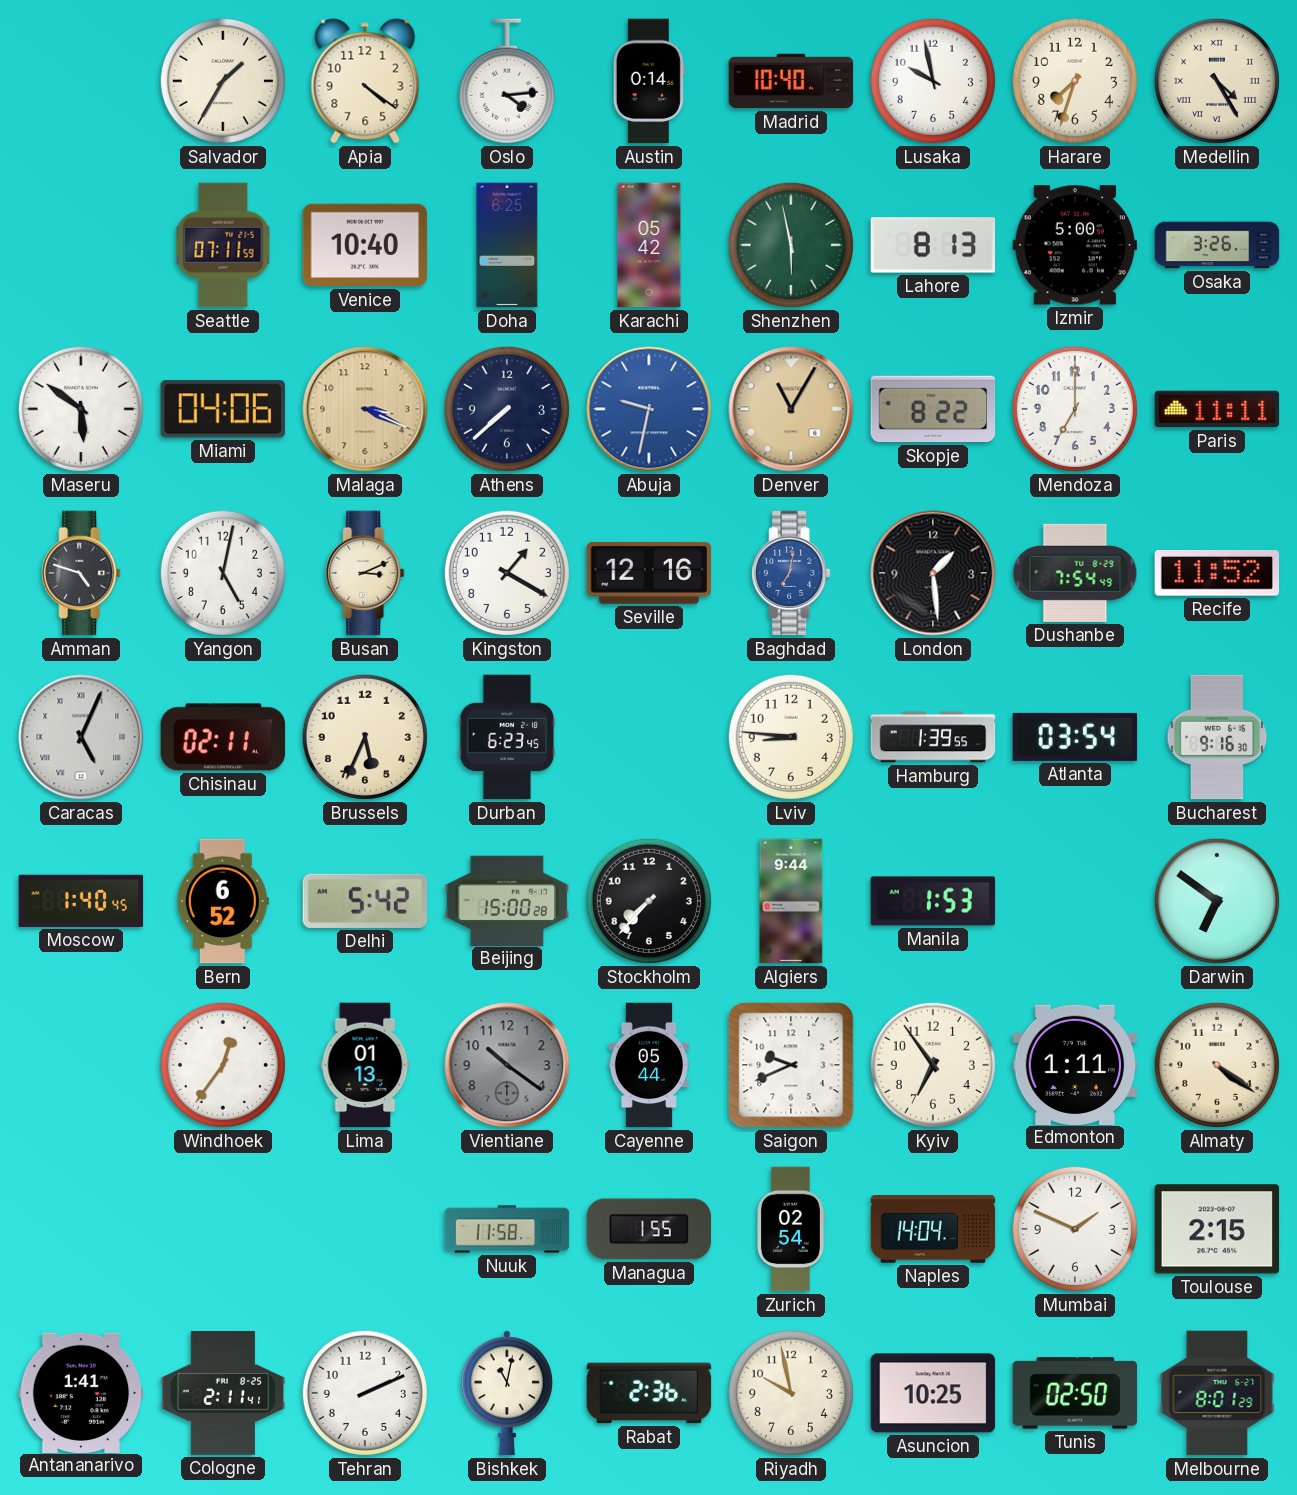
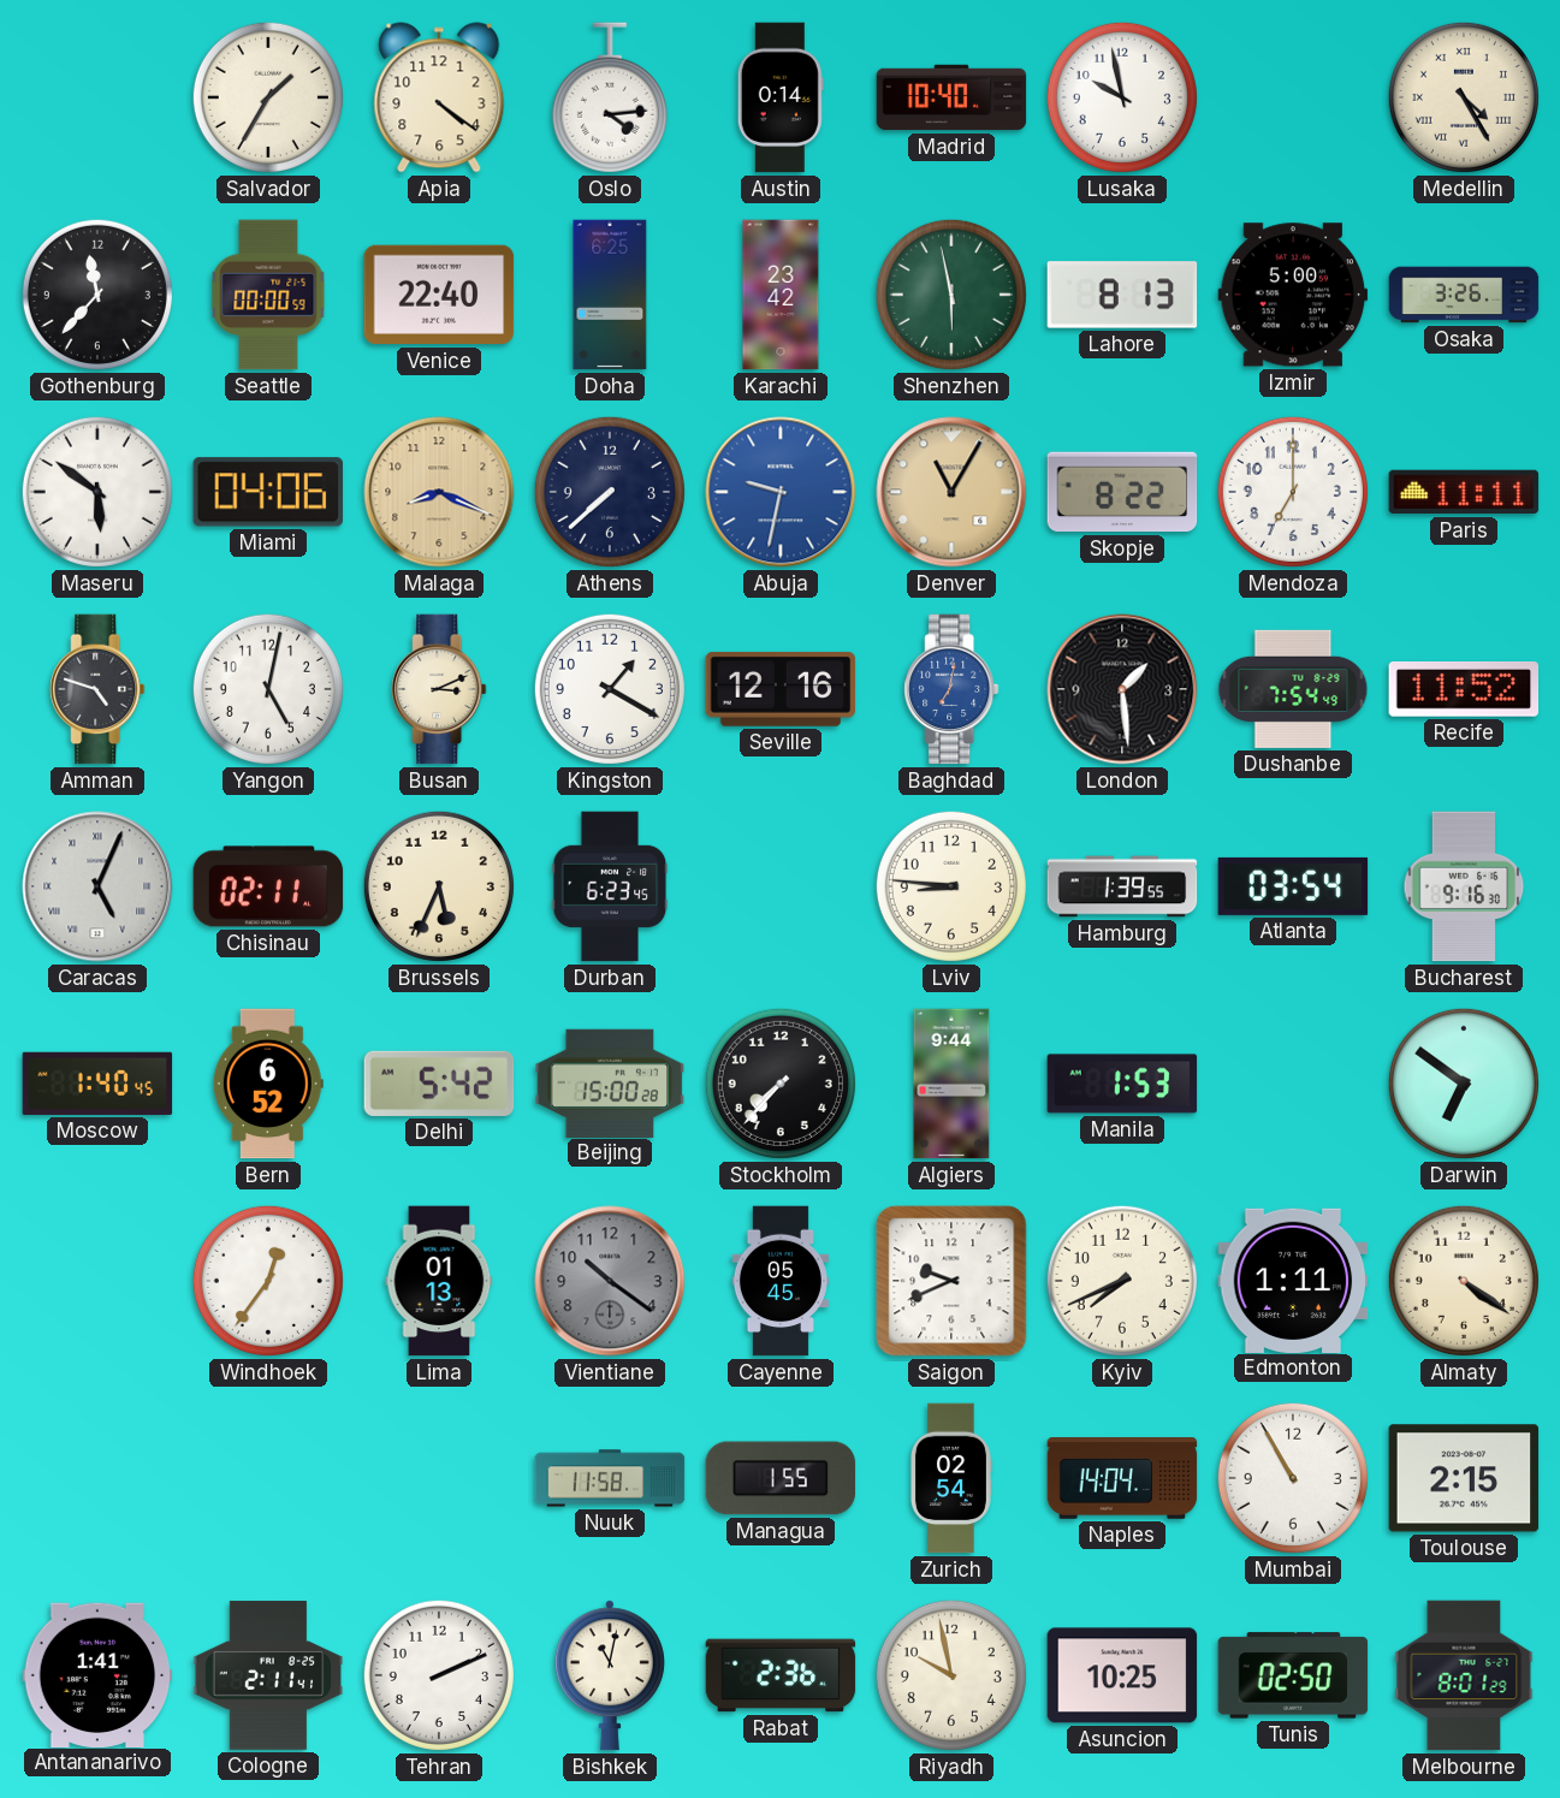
Harare: 7:33 -> none (1075, 81)
Gothenburg: none -> 11:37 (97, 295)
Seattle: 07:11 -> 00:00 (268, 295)
Venice: 10:40 -> 22:40 (439, 295)
Karachi: 05:42 -> 23:42 (781, 295)
Malaga: 3:19 -> 8:19 (439, 492)
Cayenne: 05:44 -> 05:45 (781, 1281)
Kyiv: 6:54 -> 7:41 (1122, 1281)
Mumbai: 1:49 -> 10:55 (1293, 1478)
